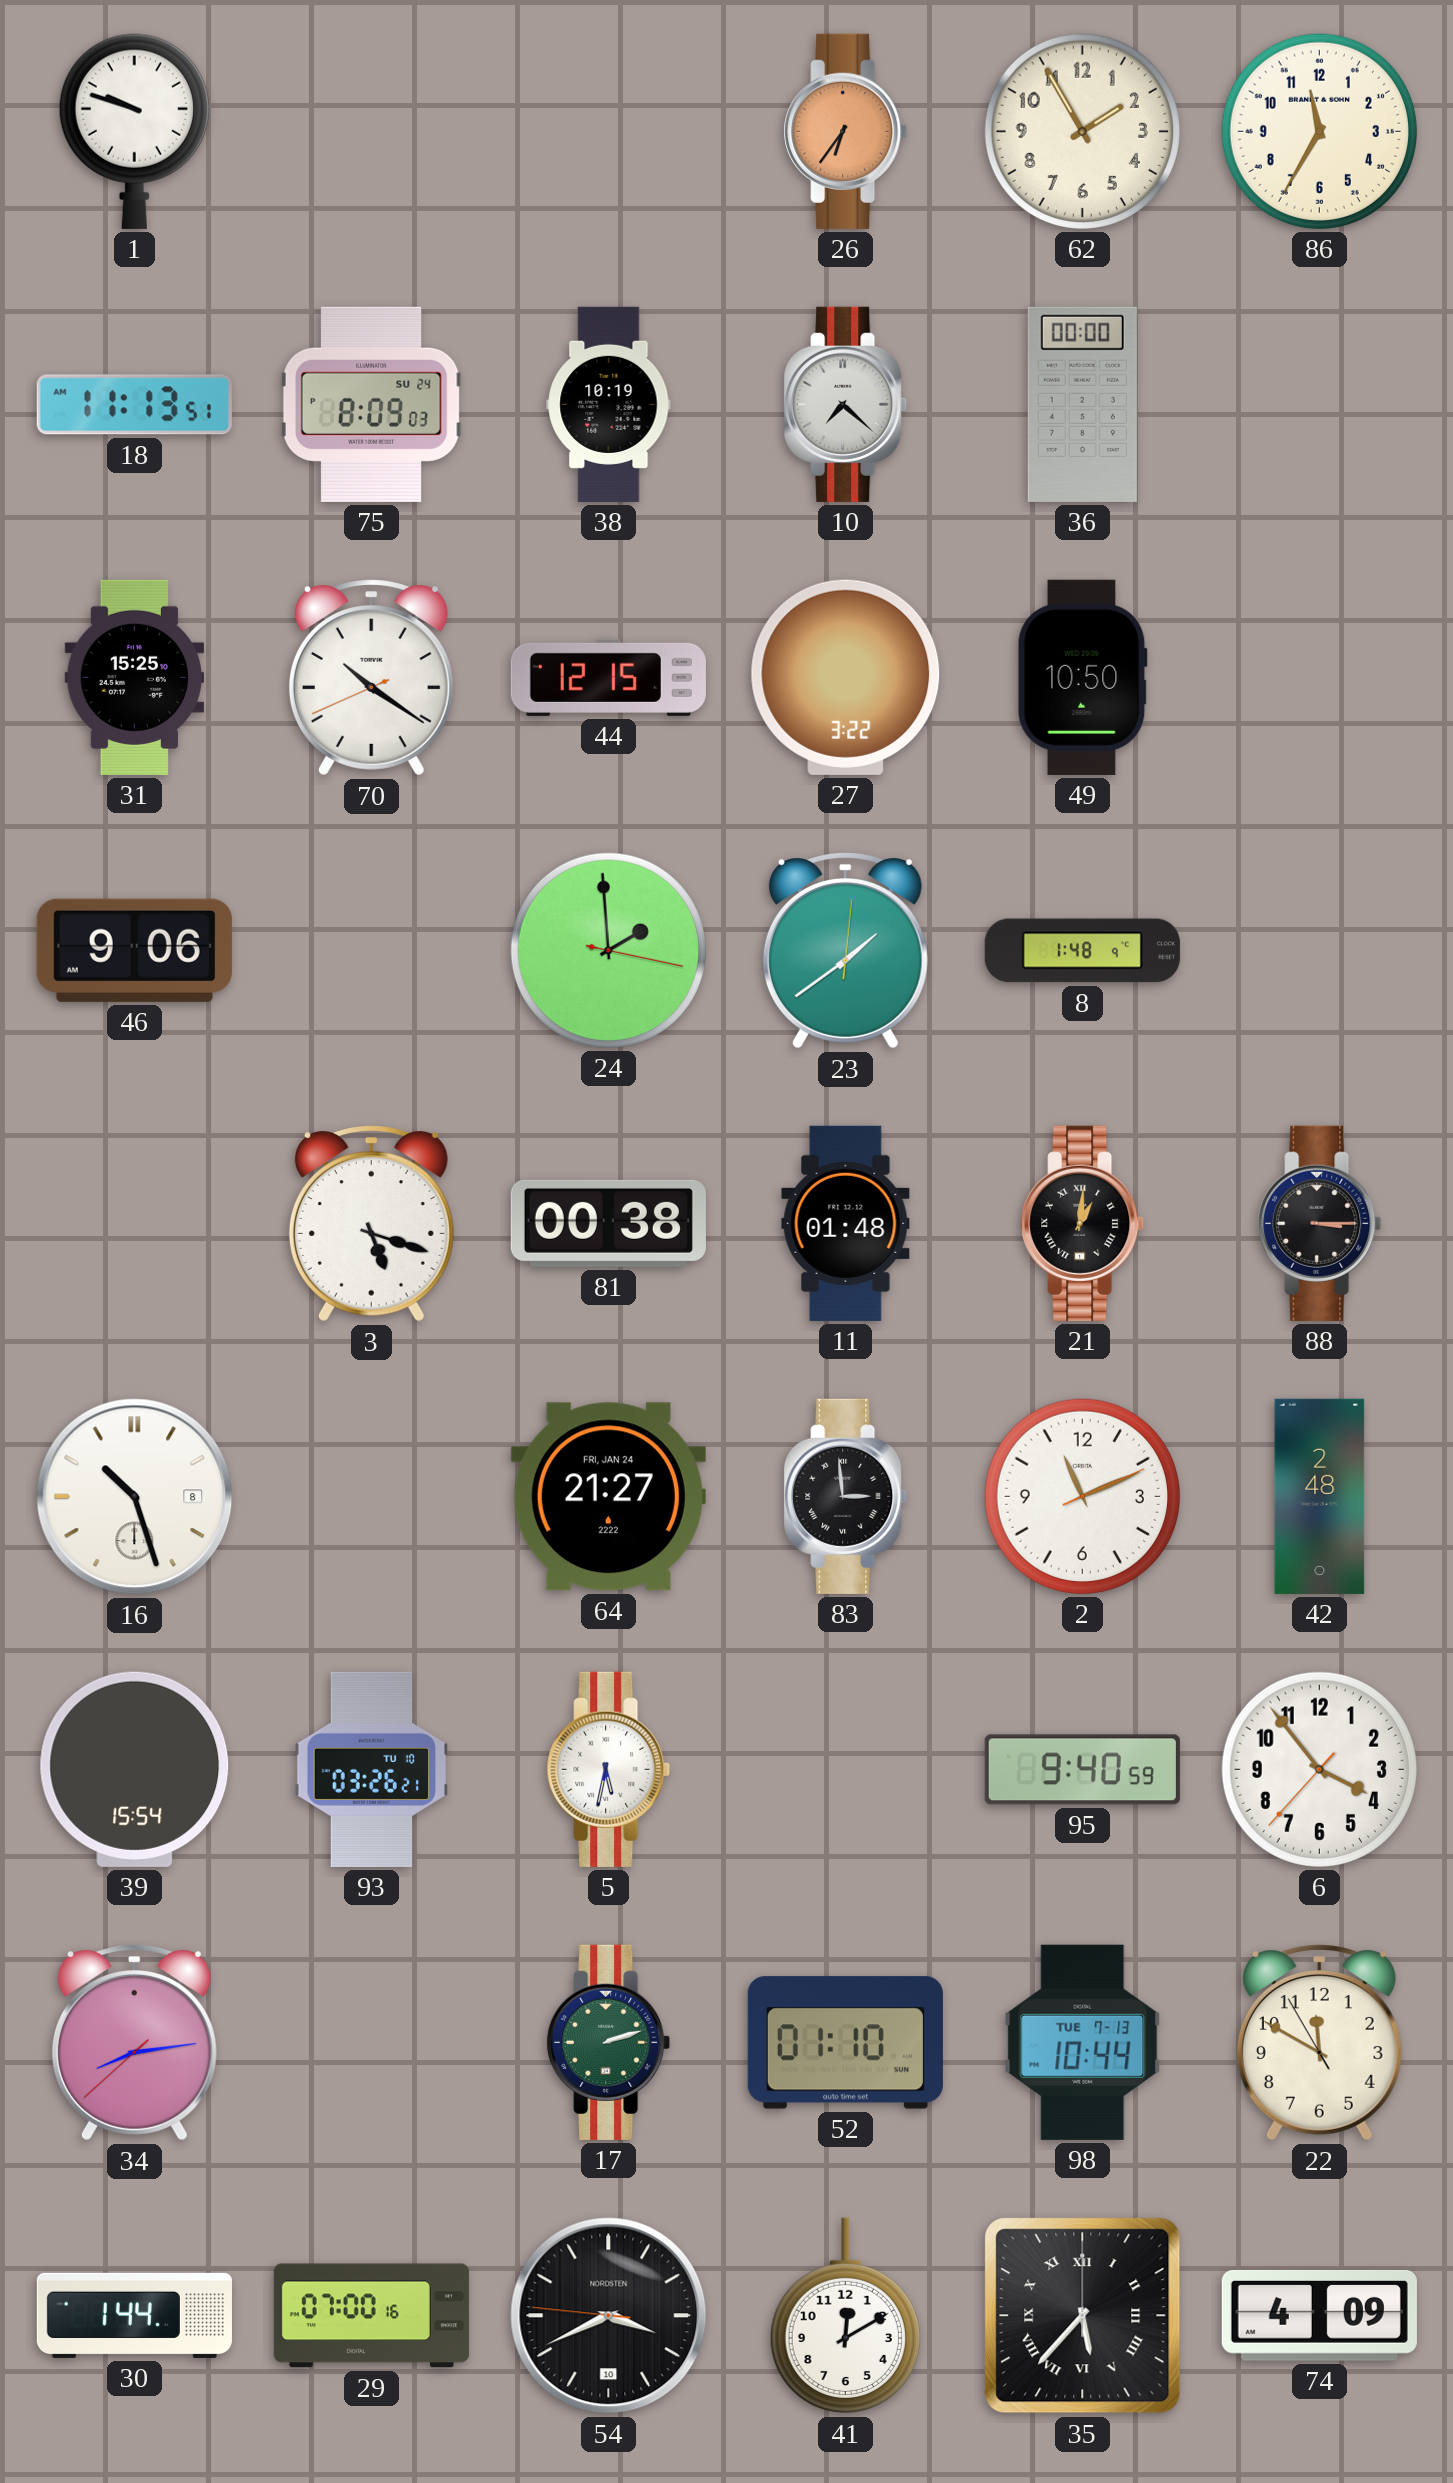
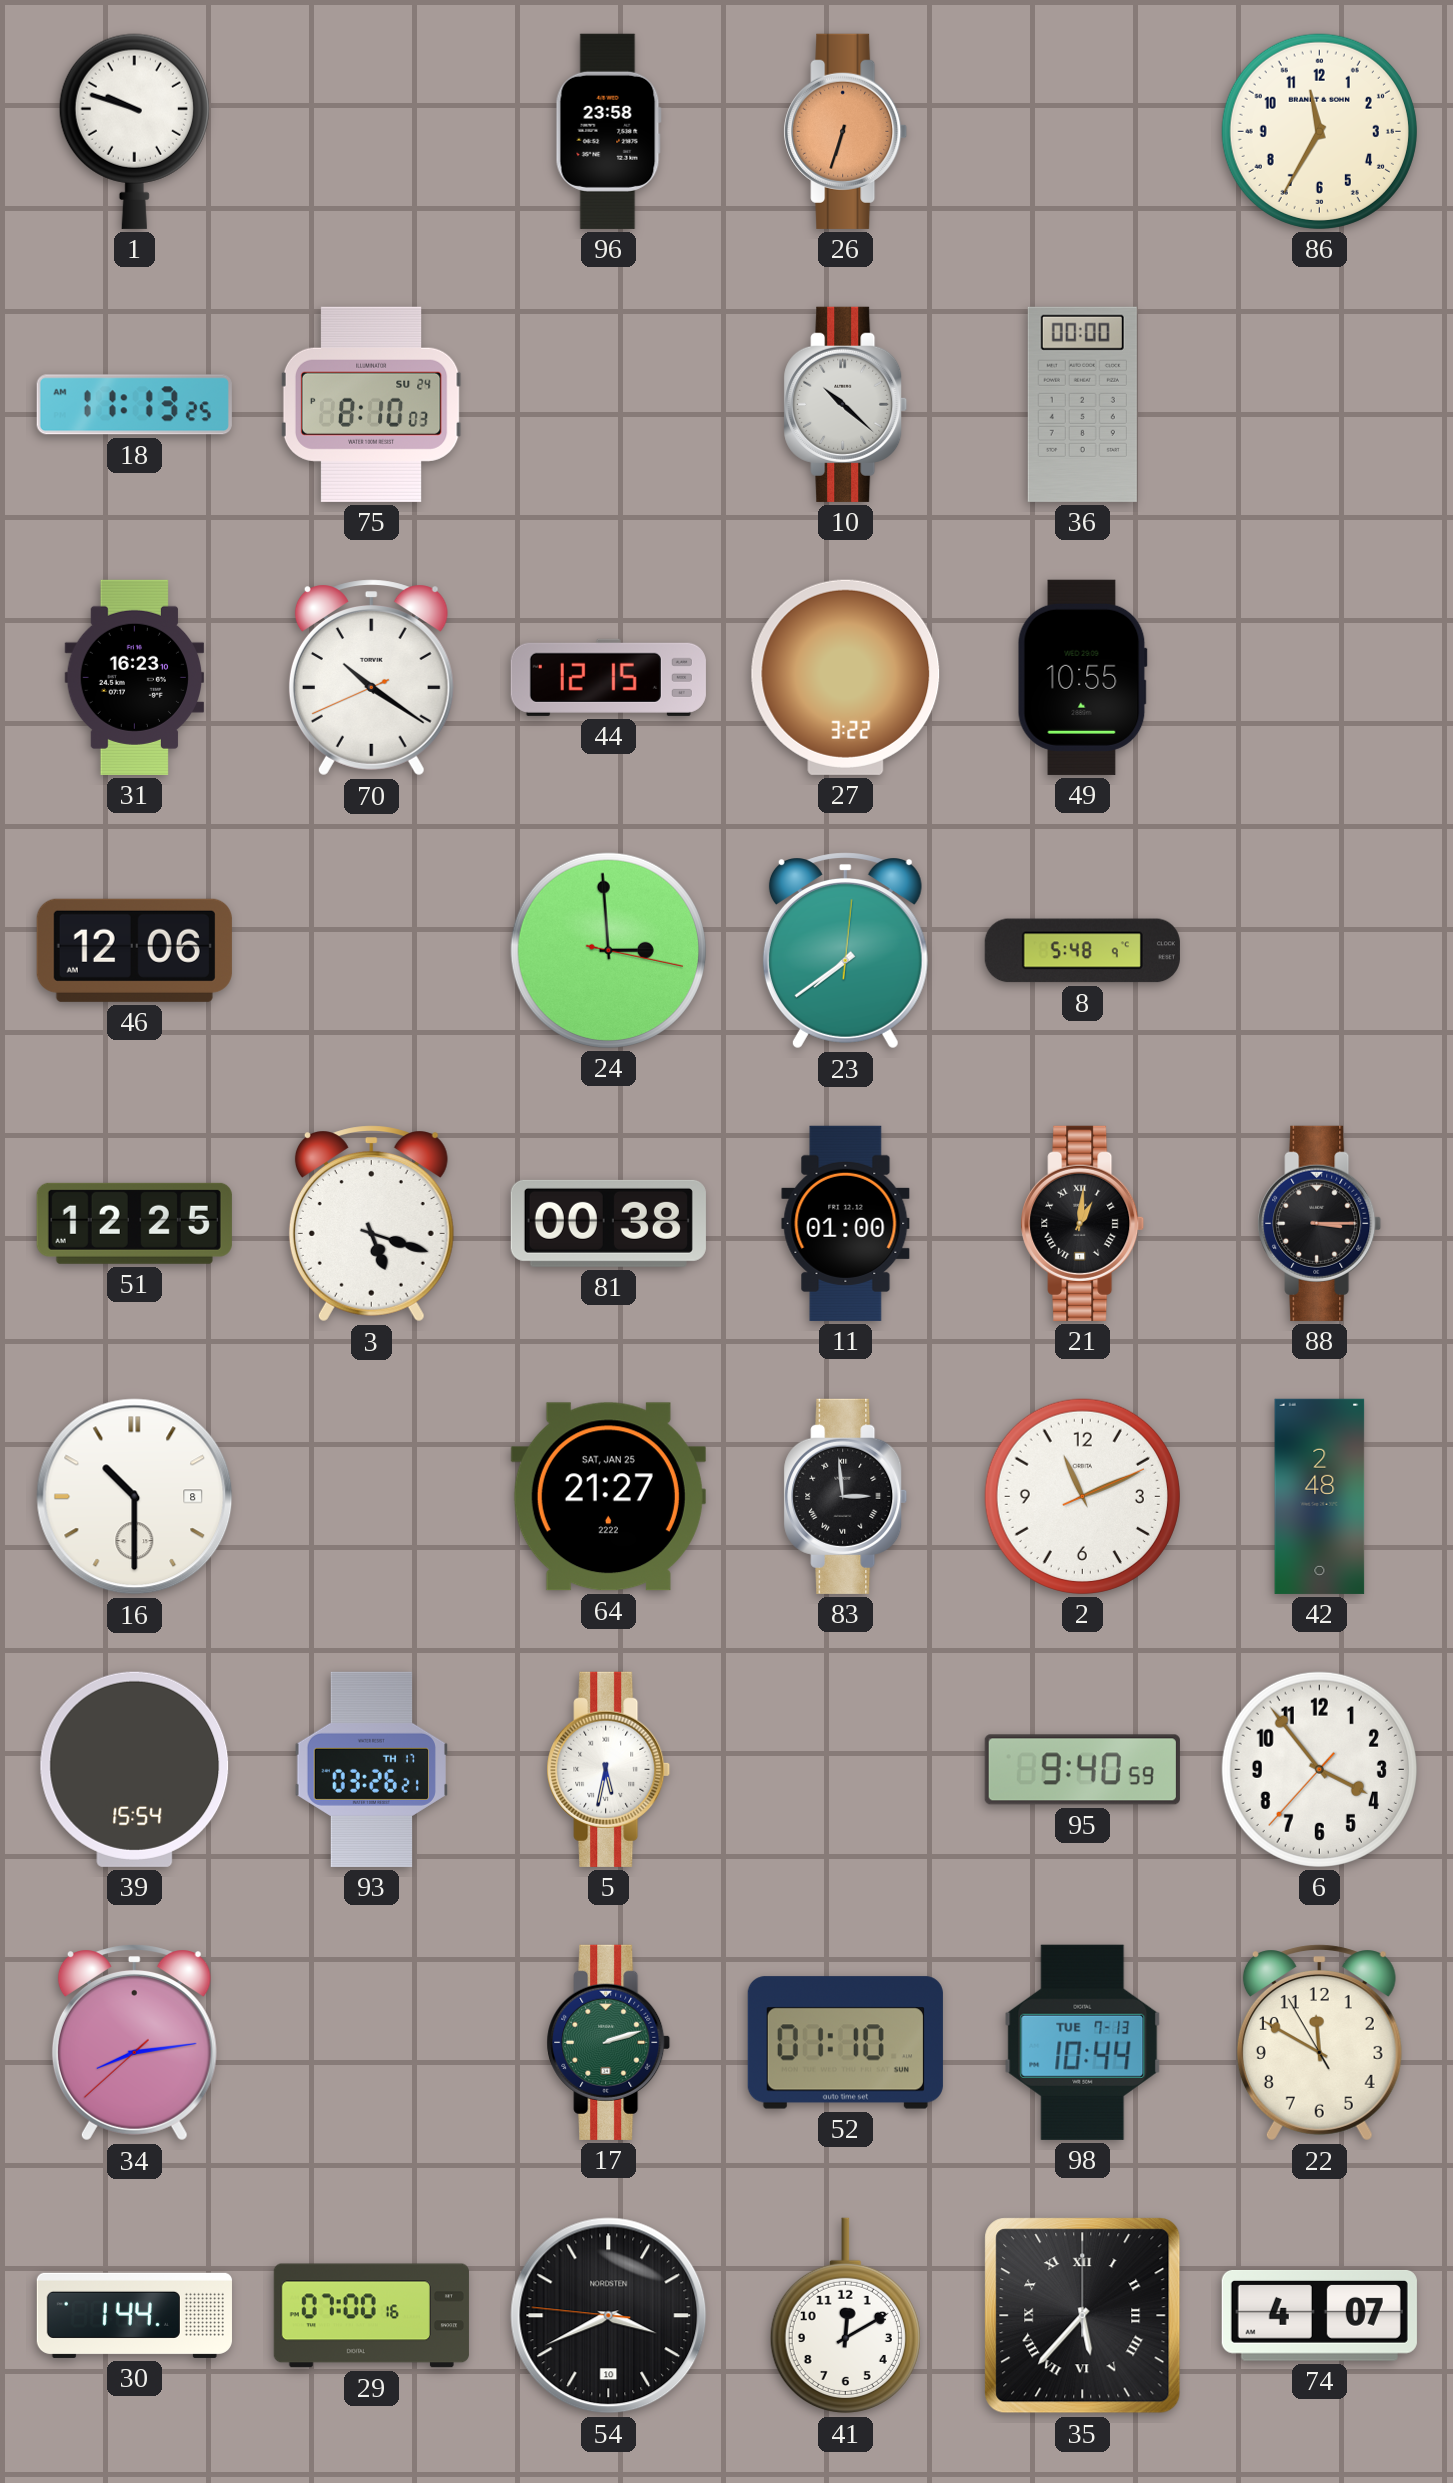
96: none -> 23:58 (608, 131)
26: 6:36 -> 6:33 (846, 131)
62: 1:55 -> none (1082, 131)
18: 11:13:51 -> 11:13:25 (134, 405)
75: 8:09 -> 8:10 (371, 404)
38: 10:19 -> none (609, 404)
10: 7:22 -> 10:22 (846, 404)
31: 15:25 -> 16:23 (134, 677)
49: 10:50 -> 10:55 (1082, 677)
46: 9:06 -> 12:06 (134, 950)
24: 1:59 -> 2:59 (608, 950)
23: 1:39 -> 7:39 (845, 951)
8: 1:48 -> 5:48 (1082, 951)
51: none -> 12:25 (134, 1223)
11: 01:48 -> 01:00 (846, 1223)
16: 10:27 -> 10:30 (135, 1497)
64 date: FRI, JAN 24 -> SAT, JAN 25 (608, 1497)
93 date: TU 10 -> TH 17 (371, 1769)
74: 4:09 -> 4:07 (1319, 2315)
